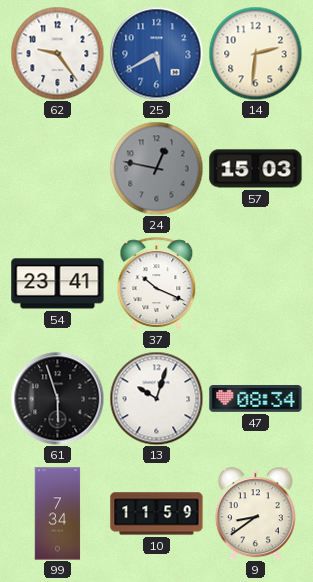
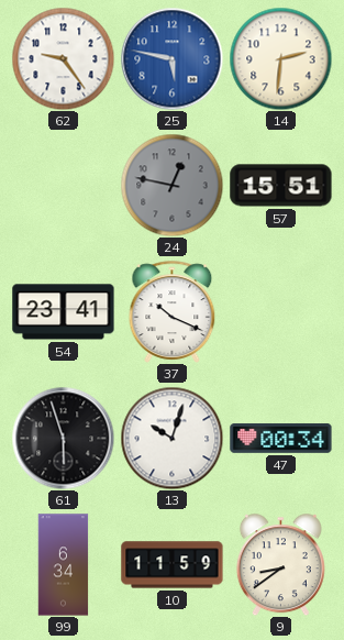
25: 5:40 -> 5:47 (171, 58)
57: 15:03 -> 15:51 (281, 186)
47: 08:34 -> 00:34 (281, 439)
99: 7:34 -> 6:34 (64, 565)
